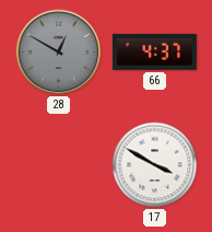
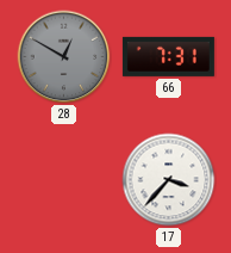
66: 4:37 -> 7:31 (168, 56)
17: 3:50 -> 3:37 (169, 180)
